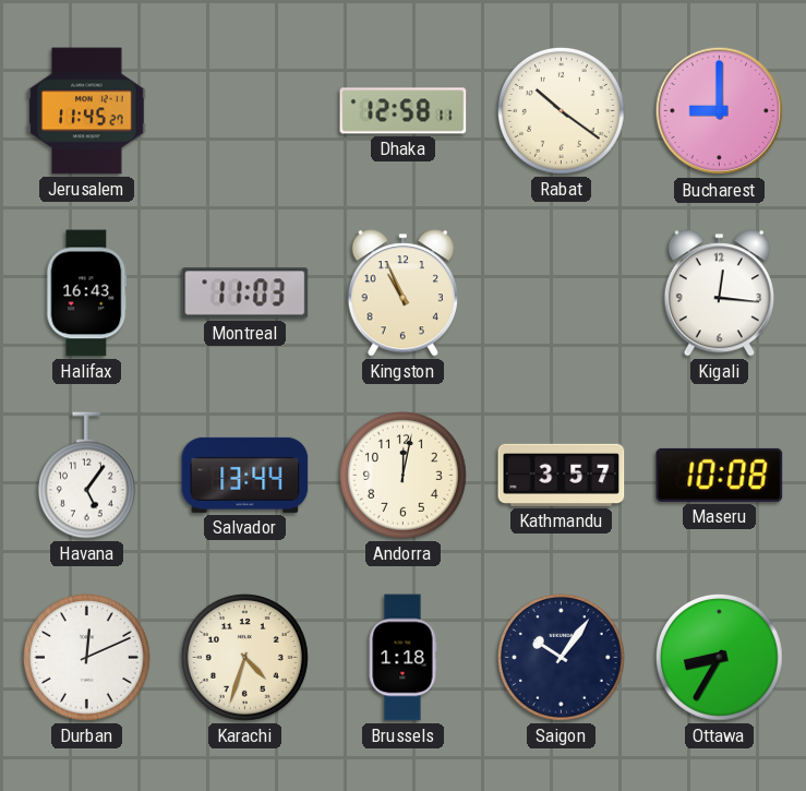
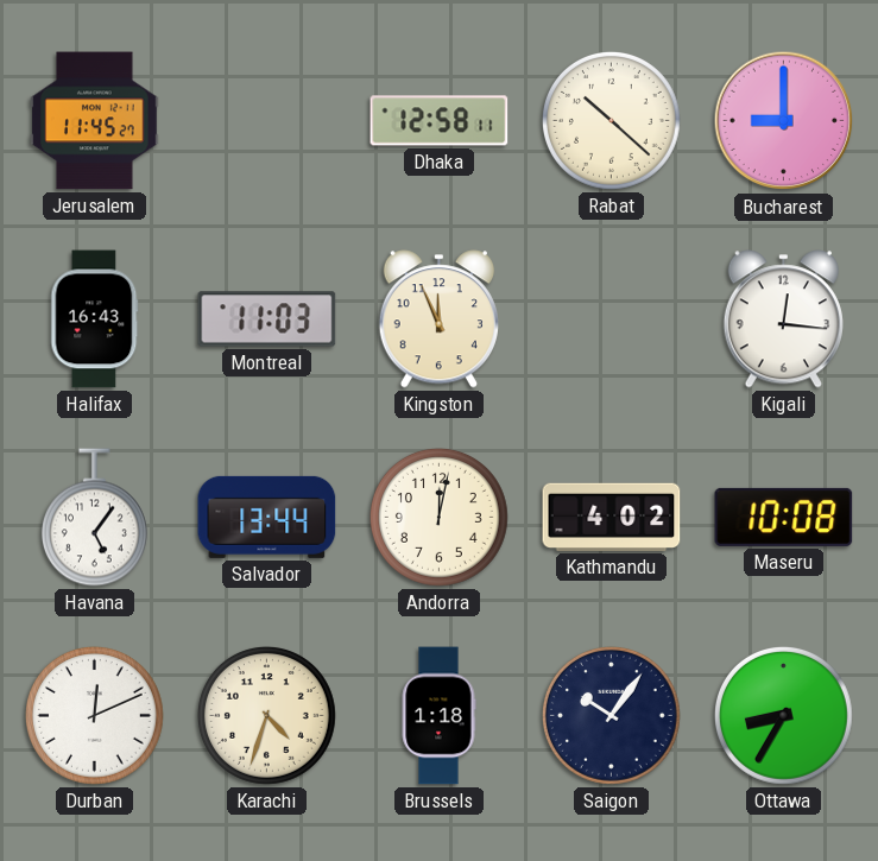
Rabat: 10:21 -> 10:22 (611, 120)
Kingston: 10:56 -> 11:56 (438, 319)
Kathmandu: 3:57 -> 4:02 (612, 517)
